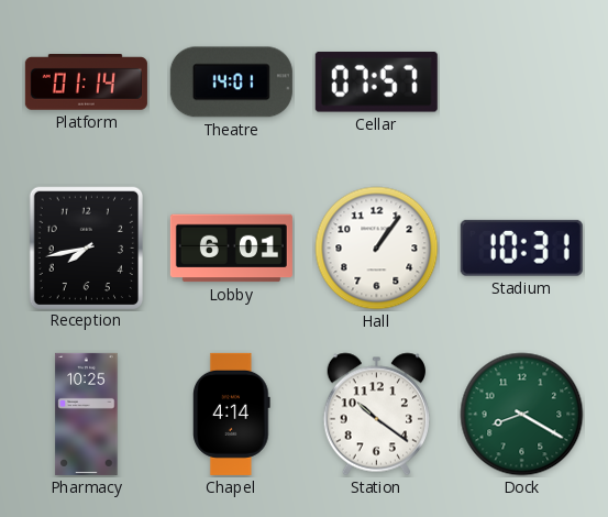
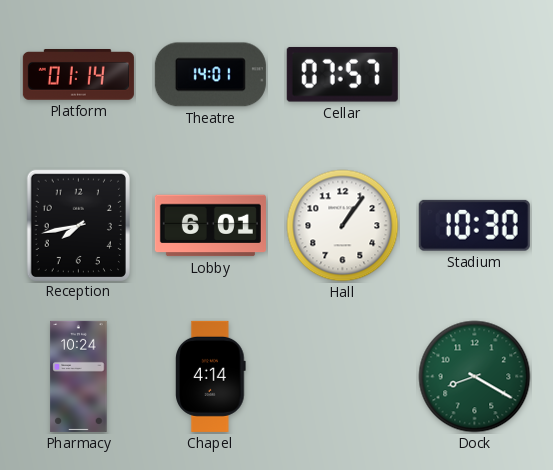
Stadium: 10:31 -> 10:30 (474, 225)
Pharmacy: 10:25 -> 10:24 (79, 376)
Station: 10:21 -> none (376, 415)
